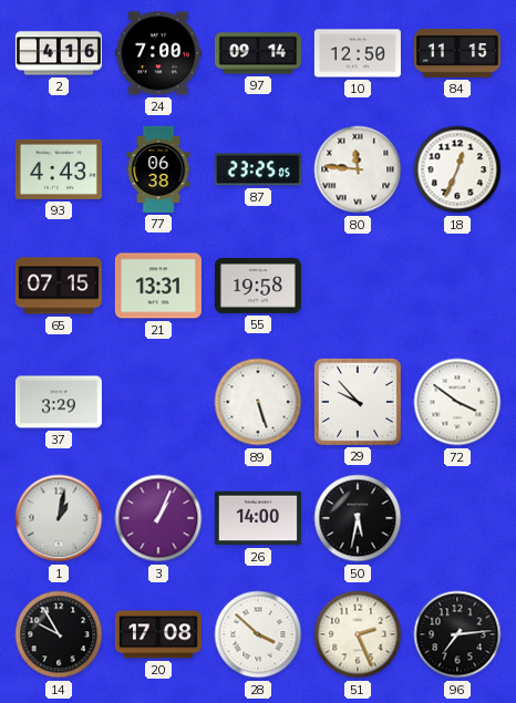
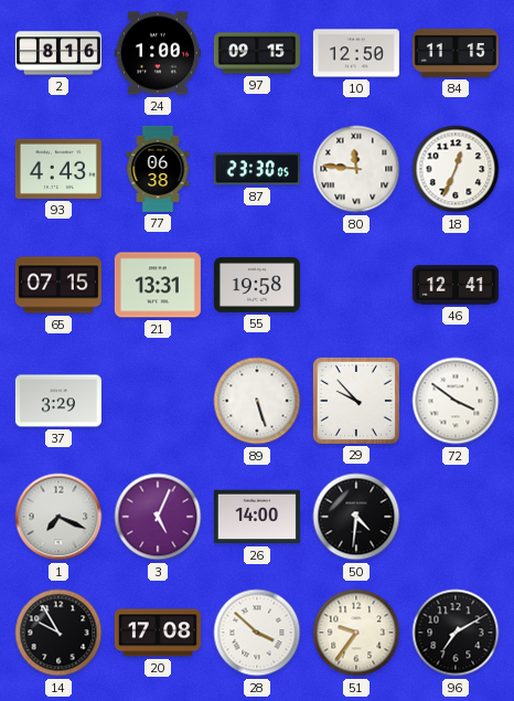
2: 4:16 -> 8:16 (58, 53)
24: 7:00 -> 1:00 (158, 53)
97: 09:14 -> 09:15 (257, 53)
87: 23:25 -> 23:30 (257, 169)
46: none -> 12:41 (456, 285)
1: 1:02 -> 7:19 (58, 517)
3: 1:04 -> 5:04 (158, 517)
50: 5:32 -> 4:31 (356, 517)
51: 2:26 -> 9:36 (356, 633)
96: 7:14 -> 7:10 (456, 633)
